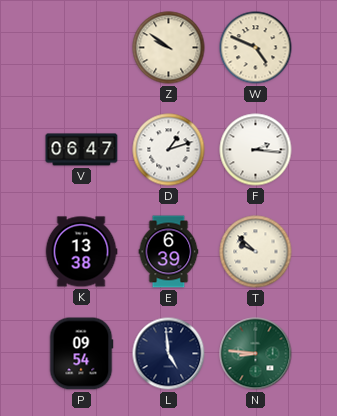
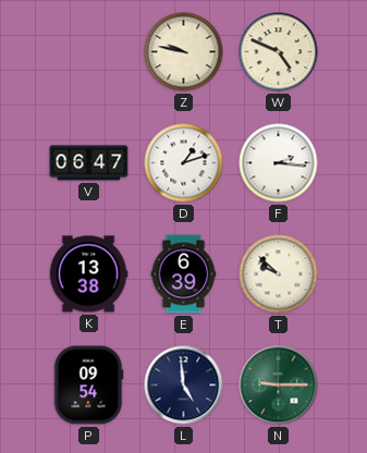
Z: 9:51 -> 9:47 (184, 52)
N: 8:46 -> 9:15 (279, 385)
